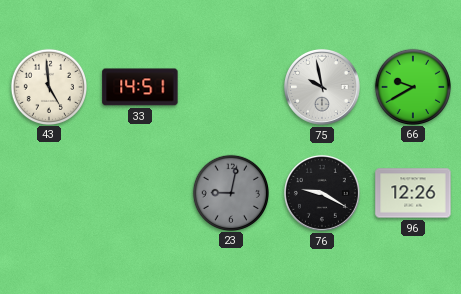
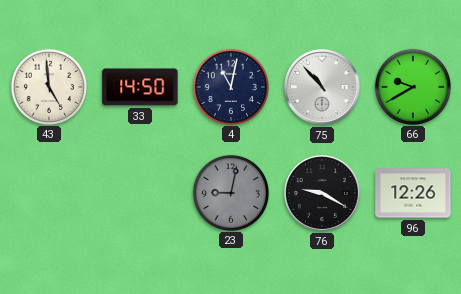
33: 14:51 -> 14:50 (140, 87)
4: none -> 11:02 (230, 86)
75: 9:58 -> 10:53 (322, 87)
